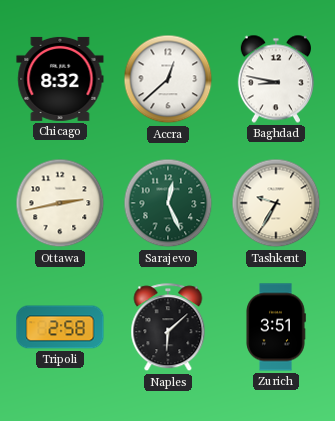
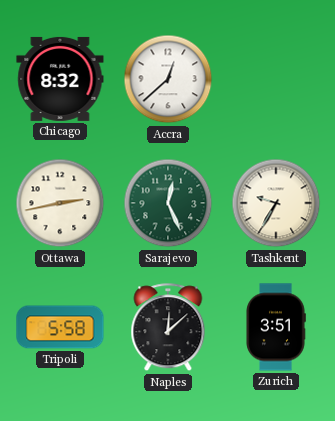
Baghdad: 8:47 -> none (276, 79)
Tripoli: 2:58 -> 5:58 (60, 327)
Naples: 6:08 -> 12:08 (168, 328)
